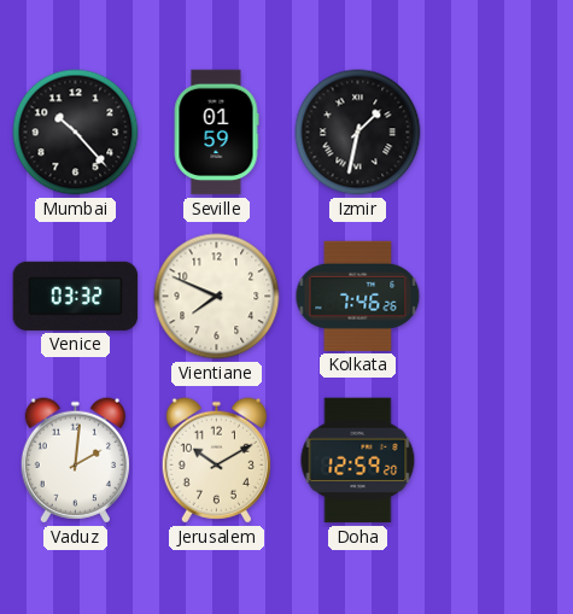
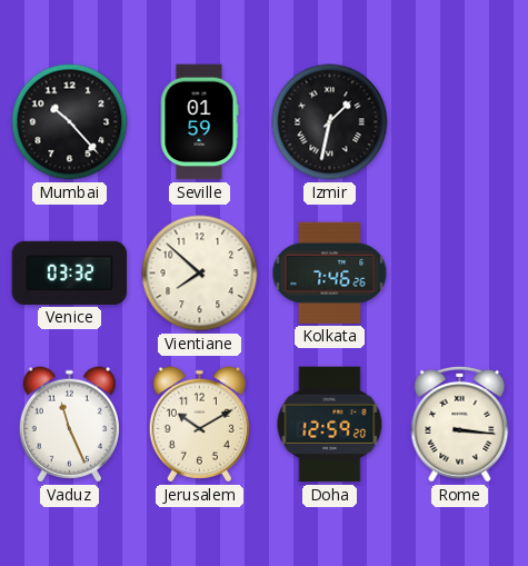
Vientiane: 7:49 -> 7:52 (200, 274)
Vaduz: 2:01 -> 11:26 (69, 425)
Rome: none -> 3:16 (460, 424)
